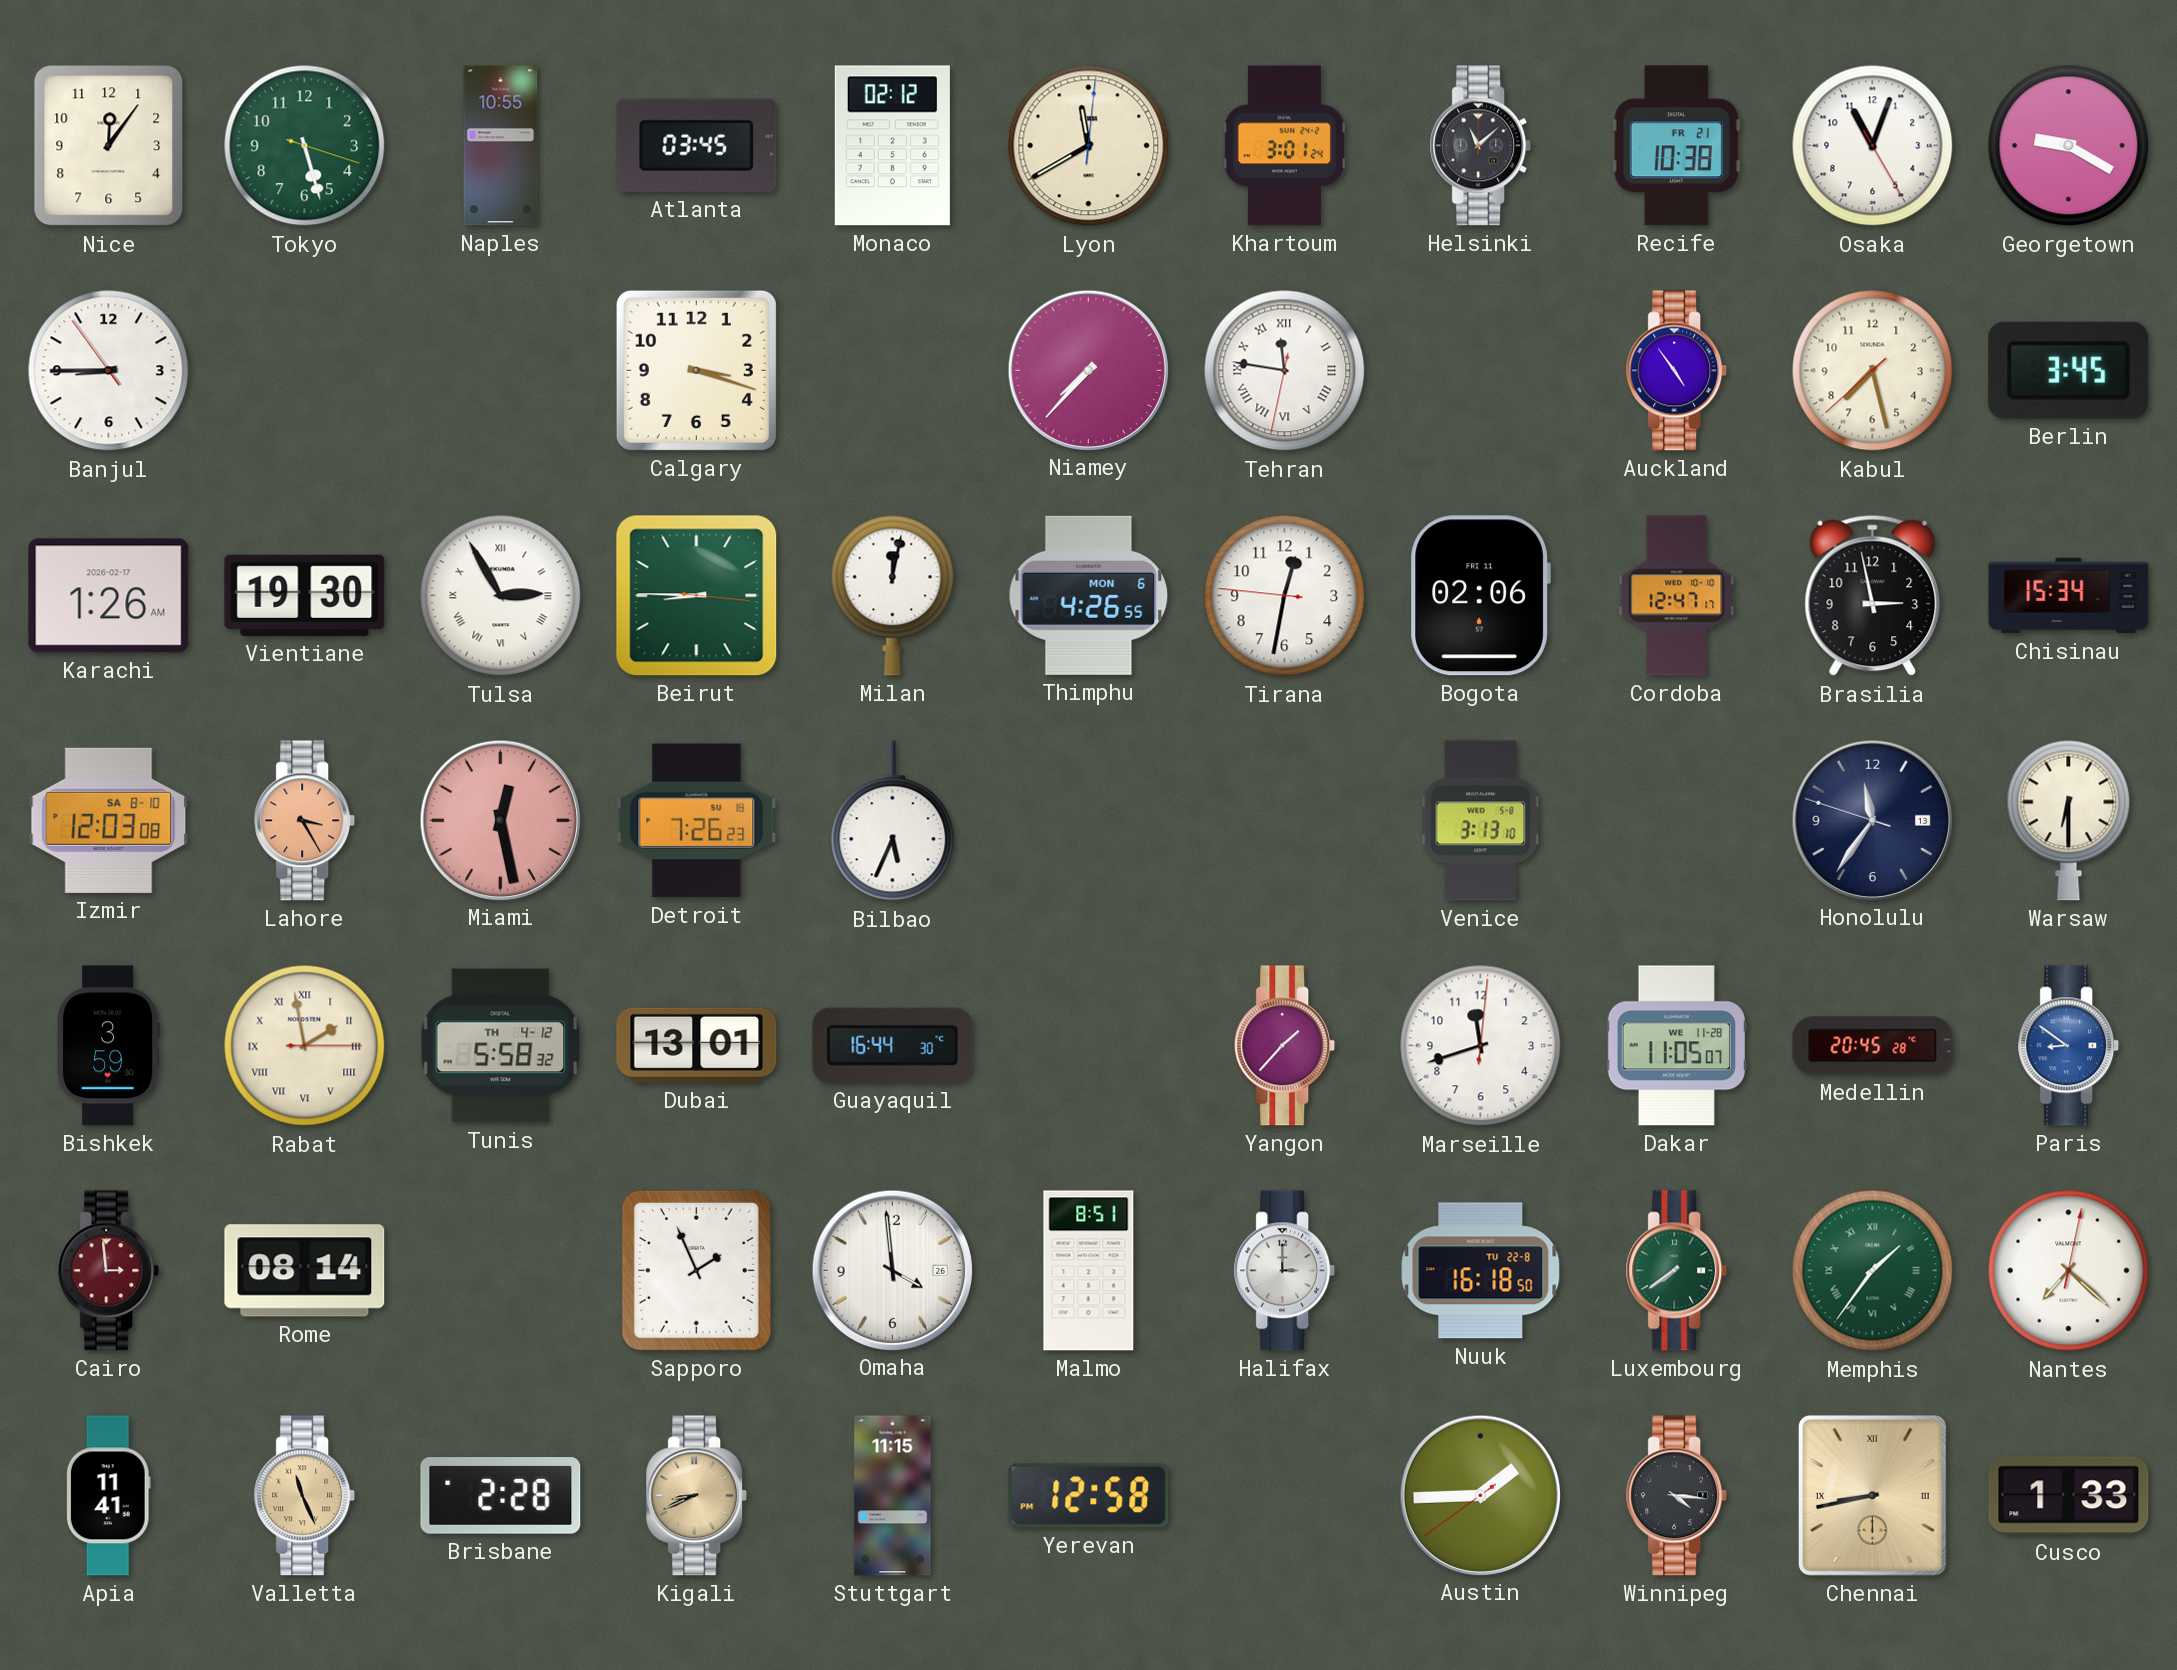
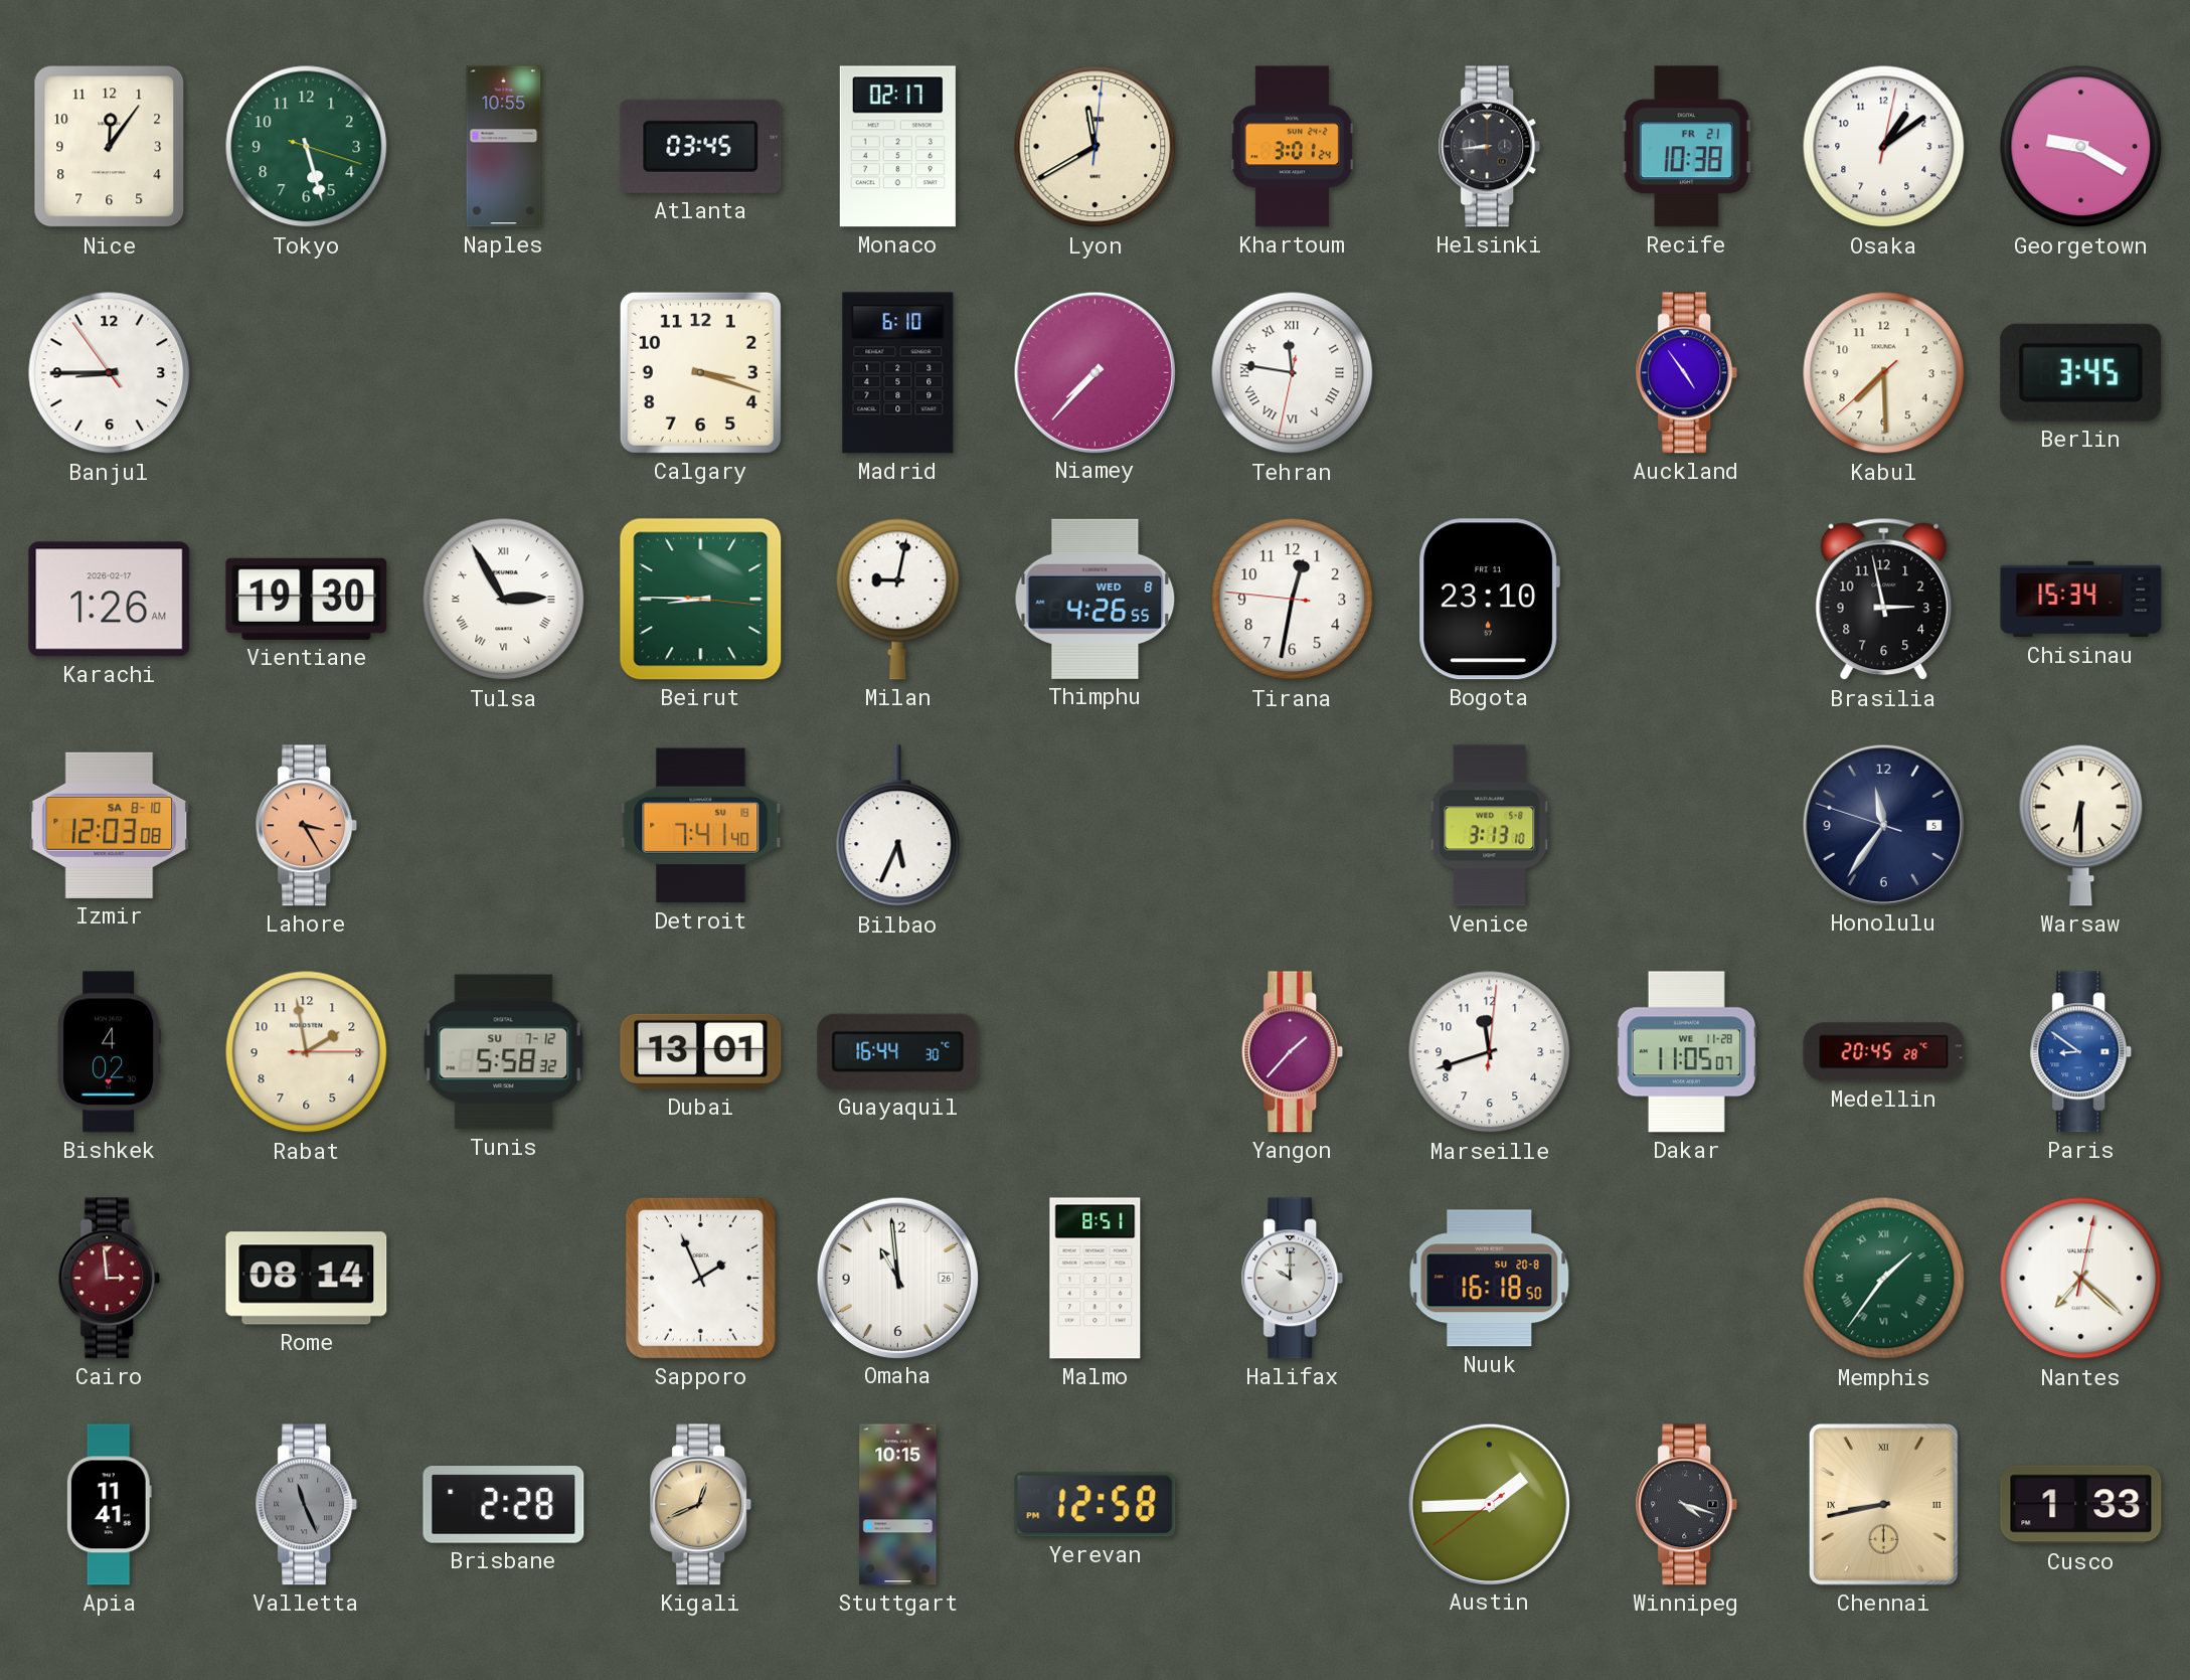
Monaco: 02:12 -> 02:17 (897, 147)
Helsinki: 11:08 -> 8:44 (1490, 147)
Osaka: 11:03 -> 1:09 (1884, 147)
Madrid: none -> 6:10 (898, 373)
Kabul: 7:27 -> 7:29 (1884, 373)
Milan: 12:02 -> 9:02 (898, 599)
Thimphu date: MON 6 -> WED 8 (1096, 599)
Bogota: 02:06 -> 23:10 (1489, 600)
Cordoba: 12:47 -> none (1677, 596)
Miami: 12:28 -> none (500, 820)
Detroit: 7:26 -> 7:41 (701, 826)
Honolulu date: 13 -> 5 (1883, 825)
Bishkek: 3:59 -> 4:02 (110, 1052)
Rabat numerals: Roman -> Arabic (307, 1052)
Tunis date: TH 4-12 -> SU 7-12 (504, 1052)
Omaha: 3:59 -> 10:59 (897, 1278)
Halifax: 3:00 -> 10:00 (1293, 1279)
Nuuk date: TU 22-8 -> SU 20-8 (1490, 1279)
Luxembourg: 7:39 -> none (1677, 1271)
Valletta dial: champagne -> grey (307, 1505)
Kigali: 8:41 -> 12:41 (701, 1505)
Stuttgart: 11:15 -> 10:15 (898, 1505)
Winnipeg: 4:16 -> 4:18 (1687, 1505)
